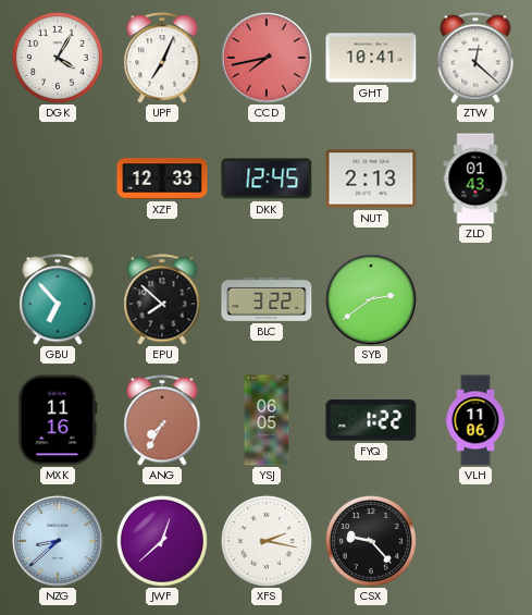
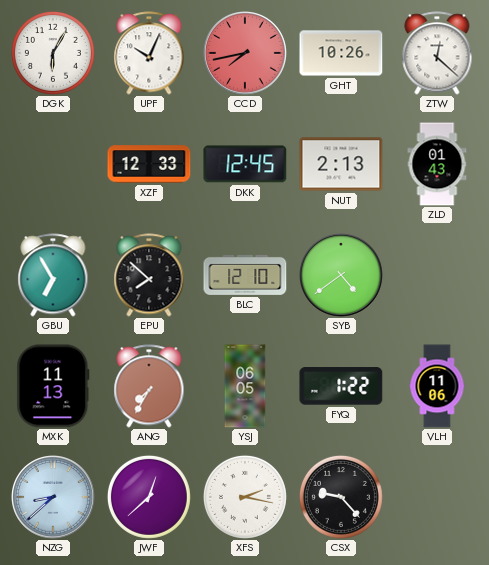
DGK: 4:05 -> 6:05 (53, 53)
UPF: 7:04 -> 10:04 (149, 53)
GHT: 10:41 -> 10:26 (341, 53)
GBU: 6:53 -> 6:55 (53, 275)
BLC: 3:22 -> 12:10 (245, 275)
SYB: 2:39 -> 4:39 (342, 276)
MXK: 11:16 -> 11:13 (53, 386)
